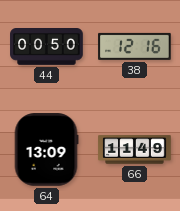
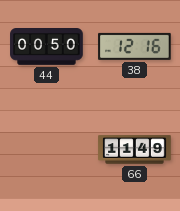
64: 13:09 -> none (46, 150)
